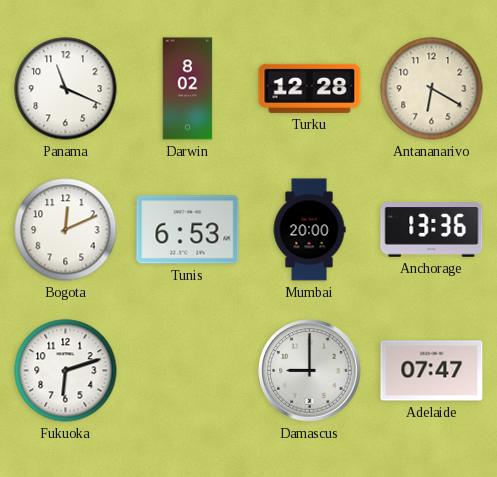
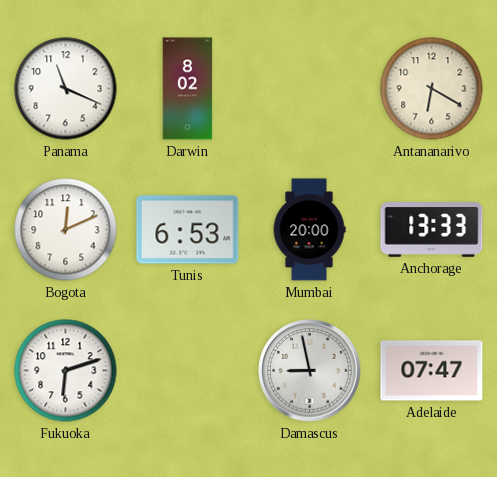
Turku: 12:28 -> none (310, 88)
Anchorage: 13:36 -> 13:33 (432, 230)
Damascus: 9:00 -> 8:58 (310, 371)
